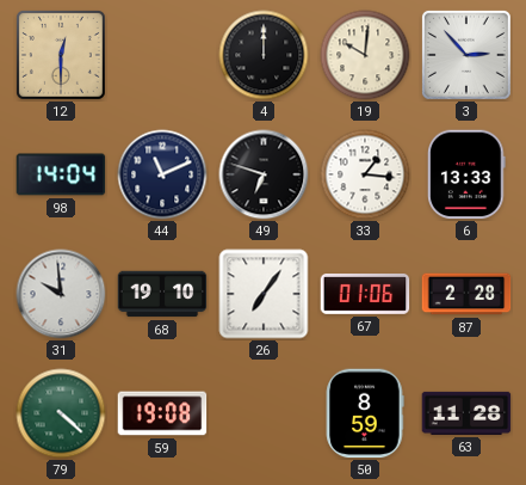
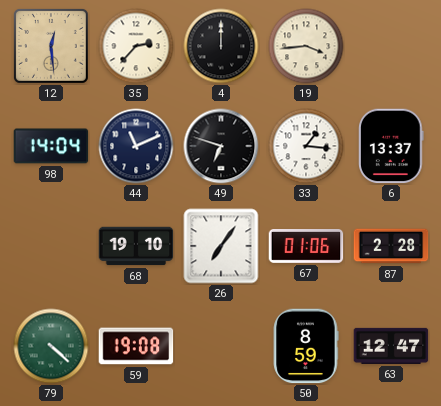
12: 12:30 -> 12:29 (51, 46)
35: none -> 2:37 (136, 46)
19: 10:01 -> 3:44 (306, 46)
3: 2:53 -> none (466, 55)
6: 13:33 -> 13:37 (392, 146)
31: 9:59 -> none (61, 294)
63: 11:28 -> 12:47 (391, 346)
